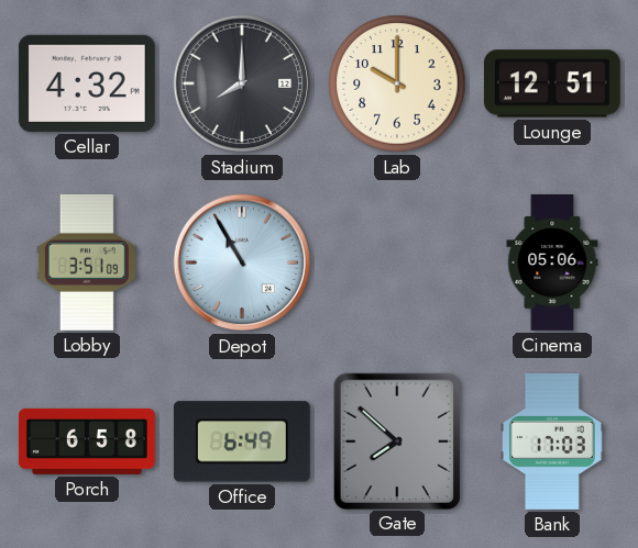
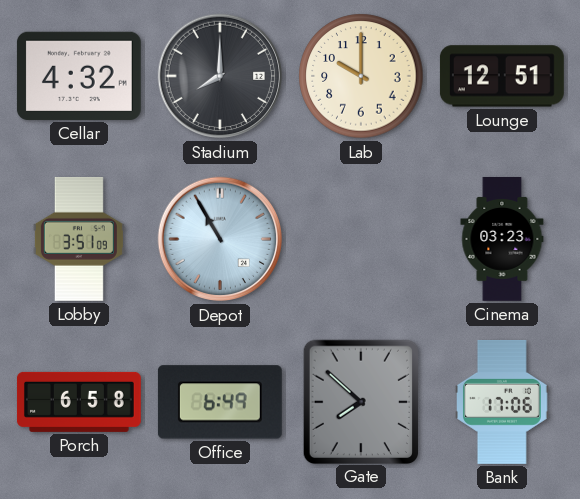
Cinema: 05:06 -> 03:23 (502, 240)
Bank: 17:03 -> 17:06 (503, 402)
